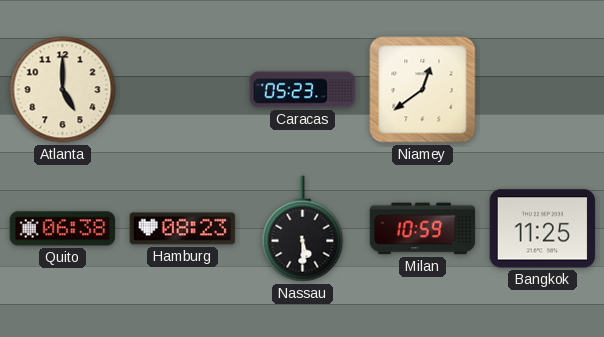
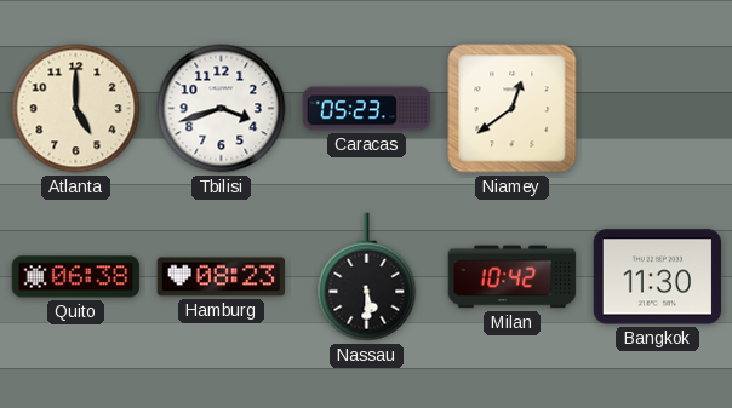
Tbilisi: none -> 3:42 (222, 109)
Milan: 10:59 -> 10:42 (513, 277)
Bangkok: 11:25 -> 11:30 (658, 277)
